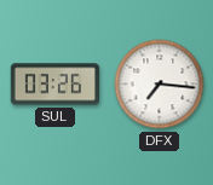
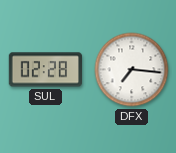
SUL: 03:26 -> 02:28 (45, 70)
